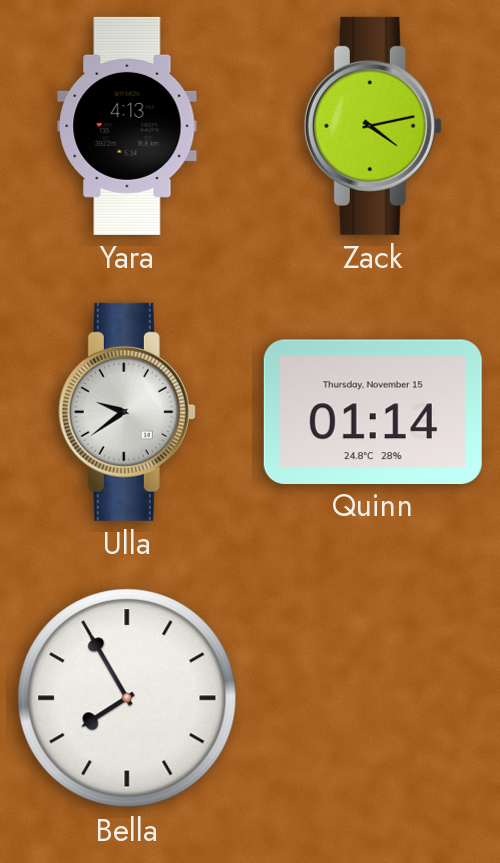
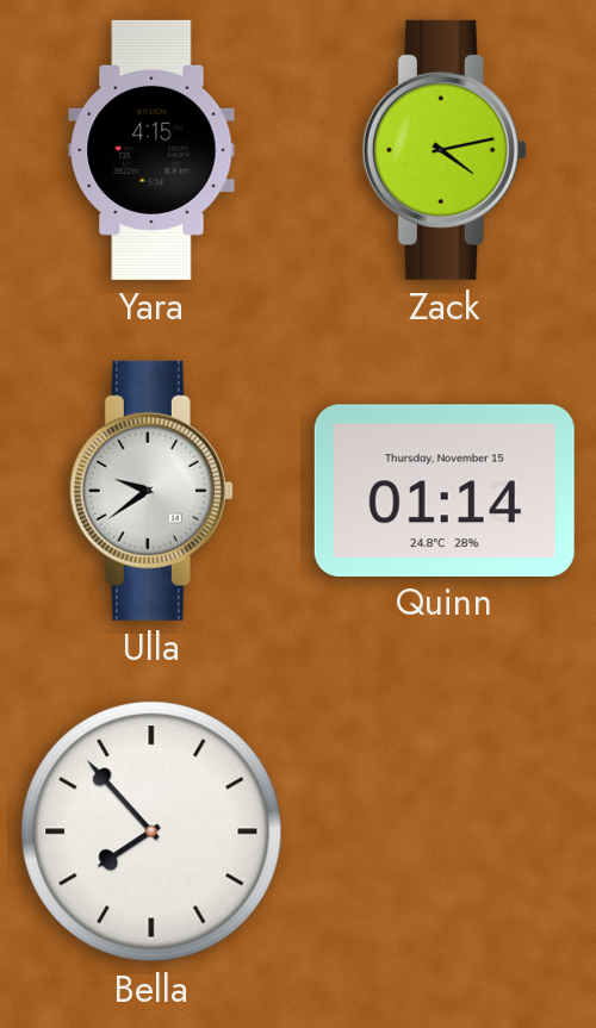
Yara: 4:13 -> 4:15 (151, 150)
Bella: 7:55 -> 7:53 (151, 831)
